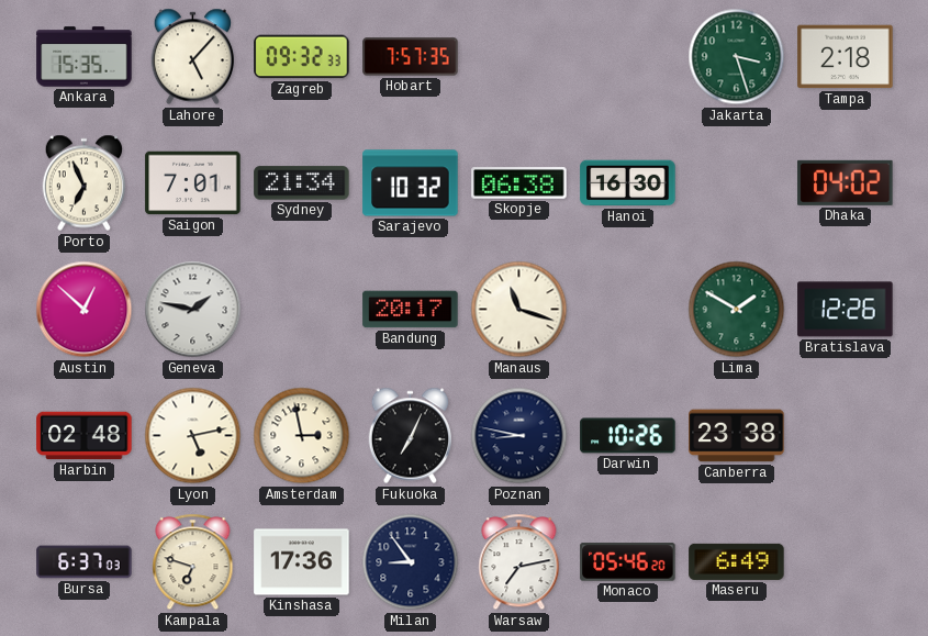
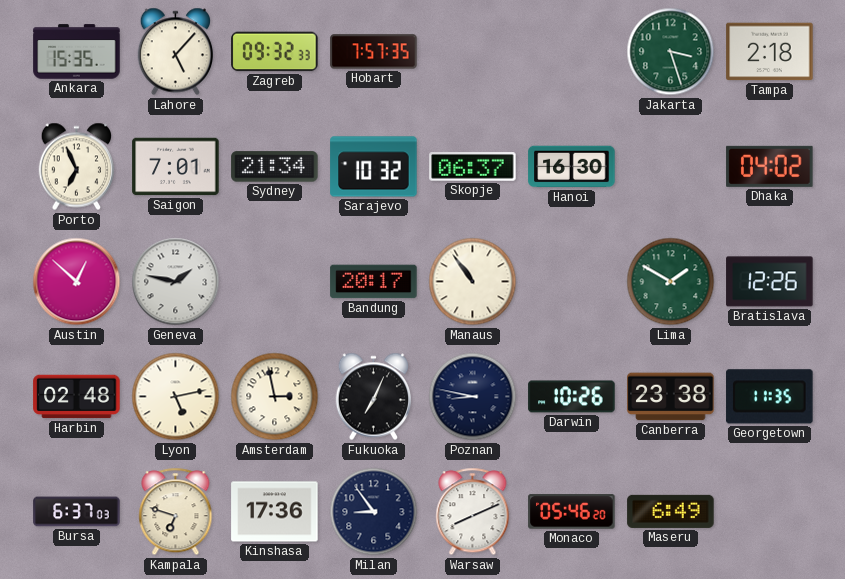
Skopje: 06:38 -> 06:37 (473, 167)
Manaus: 11:18 -> 10:54 (473, 282)
Georgetown: none -> 11:35 (770, 397)
Warsaw: 7:13 -> 8:11 (473, 512)
